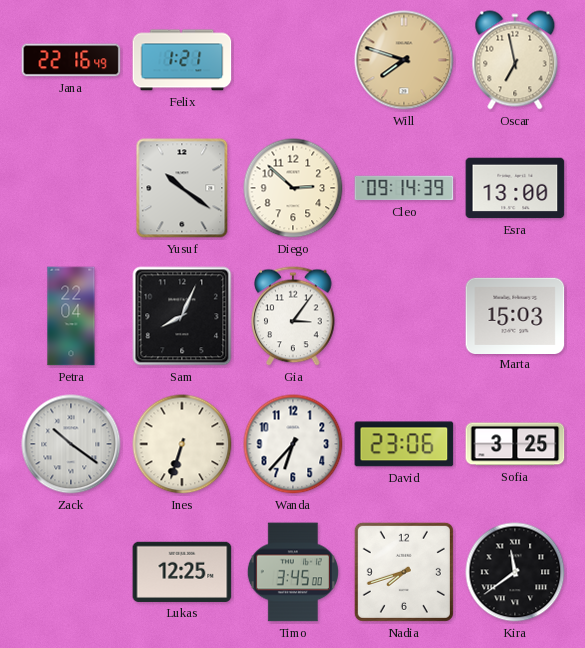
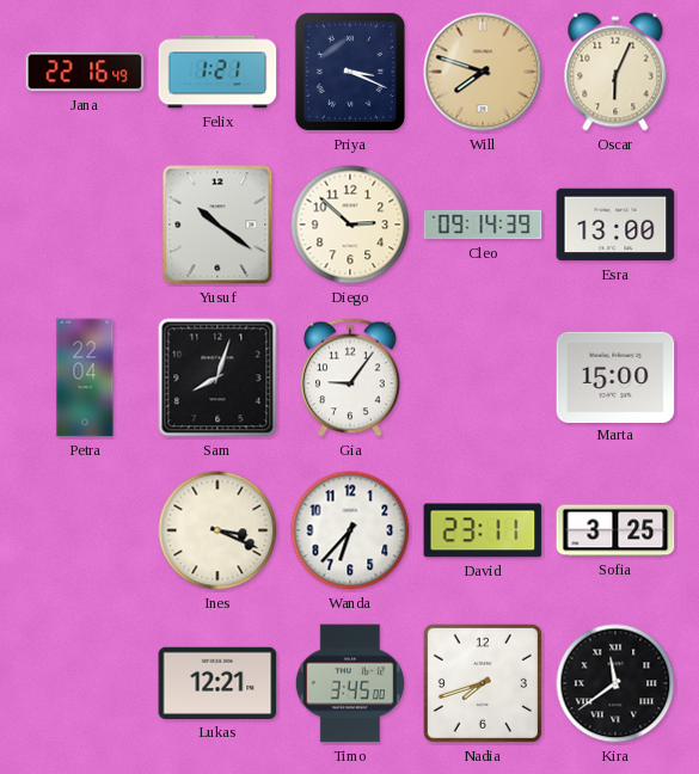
Priya: none -> 3:19 (350, 72)
Oscar: 6:58 -> 6:04 (615, 72)
Sam: 8:04 -> 8:03 (217, 377)
Gia: 3:06 -> 9:06 (350, 377)
Marta: 15:03 -> 15:00 (615, 376)
Zack: 10:21 -> none (71, 444)
Ines: 6:33 -> 3:19 (217, 530)
David: 23:06 -> 23:11 (483, 530)
Lukas: 12:25 -> 12:21 (217, 683)
